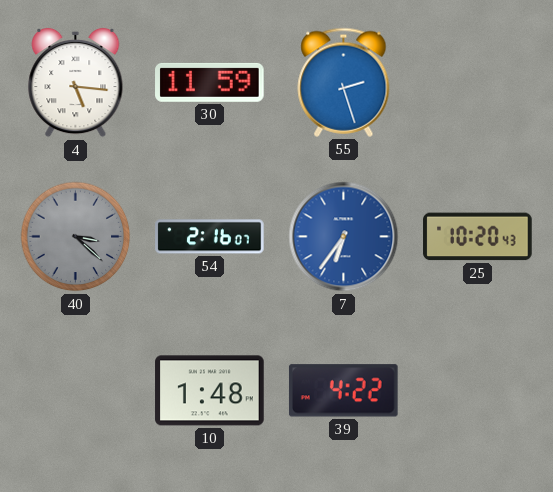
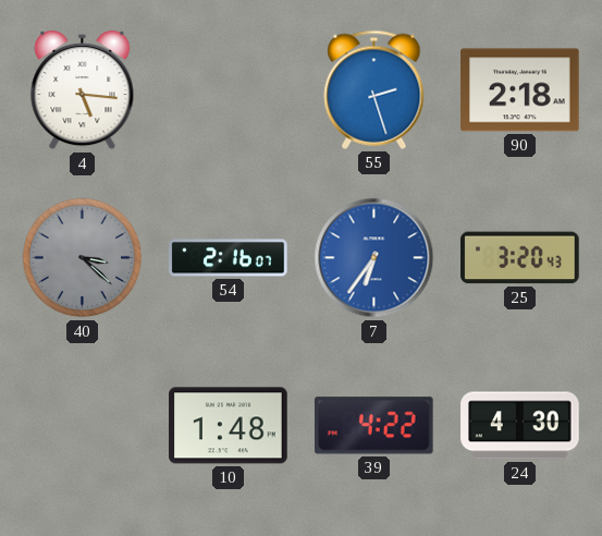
30: 11:59 -> none (210, 82)
90: none -> 2:18 (520, 90)
25: 10:20 -> 3:20 (520, 258)
24: none -> 4:30 (520, 426)
